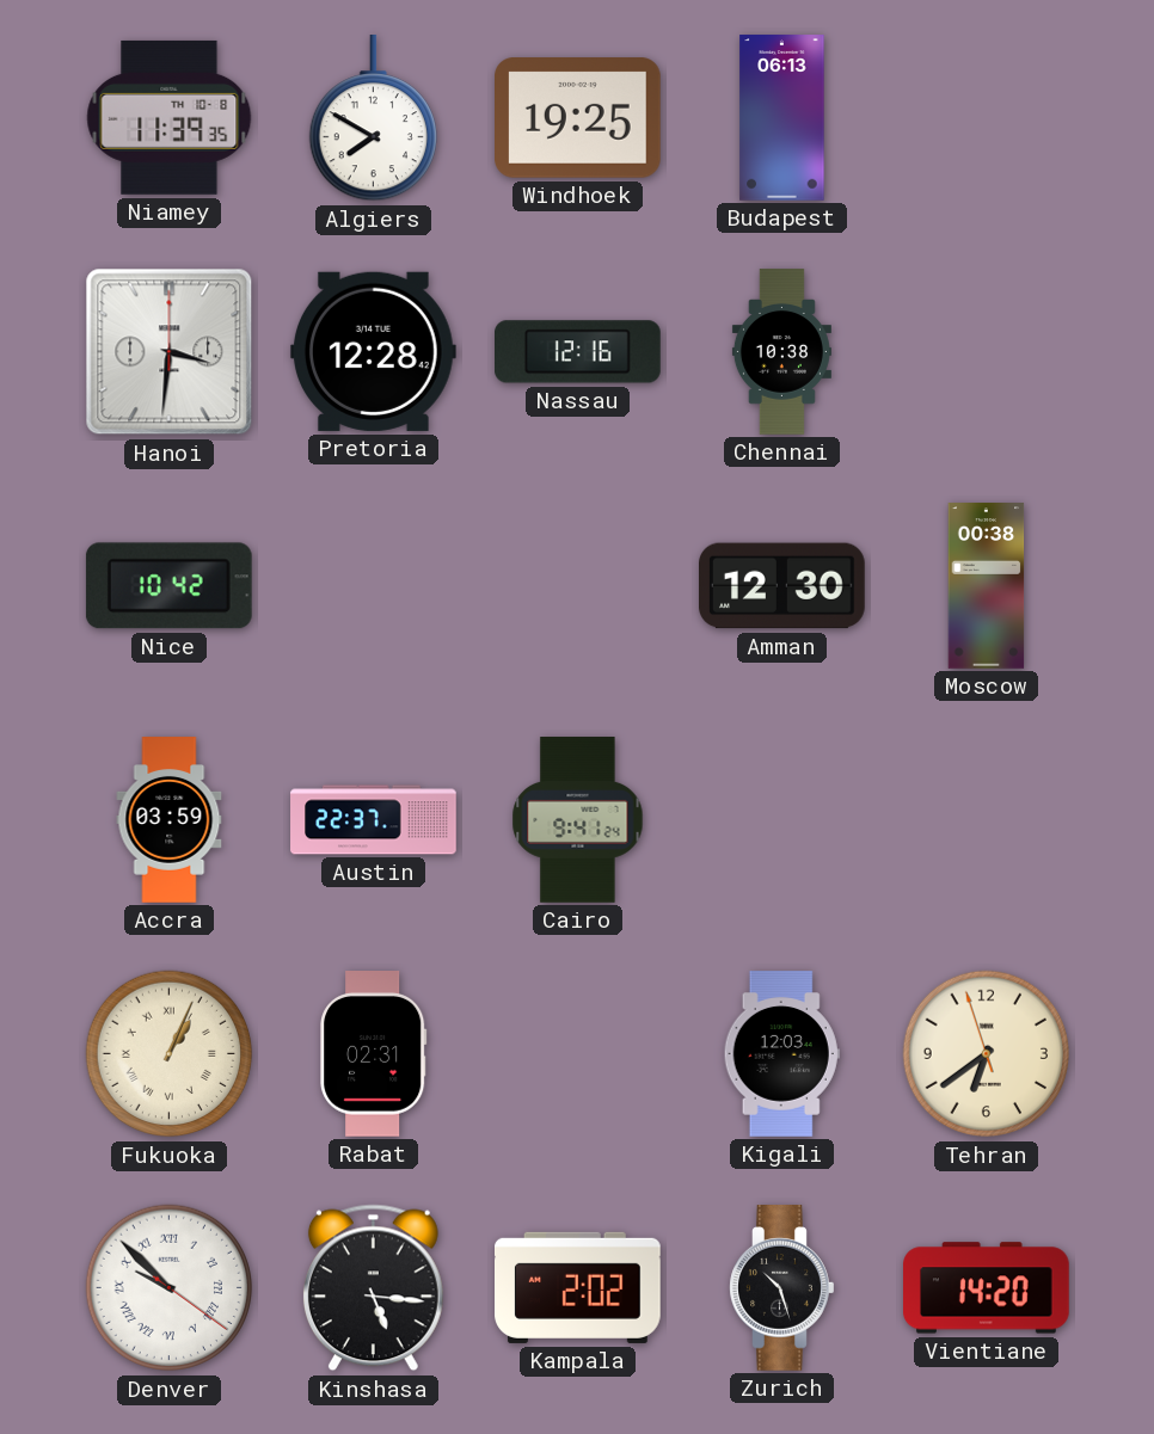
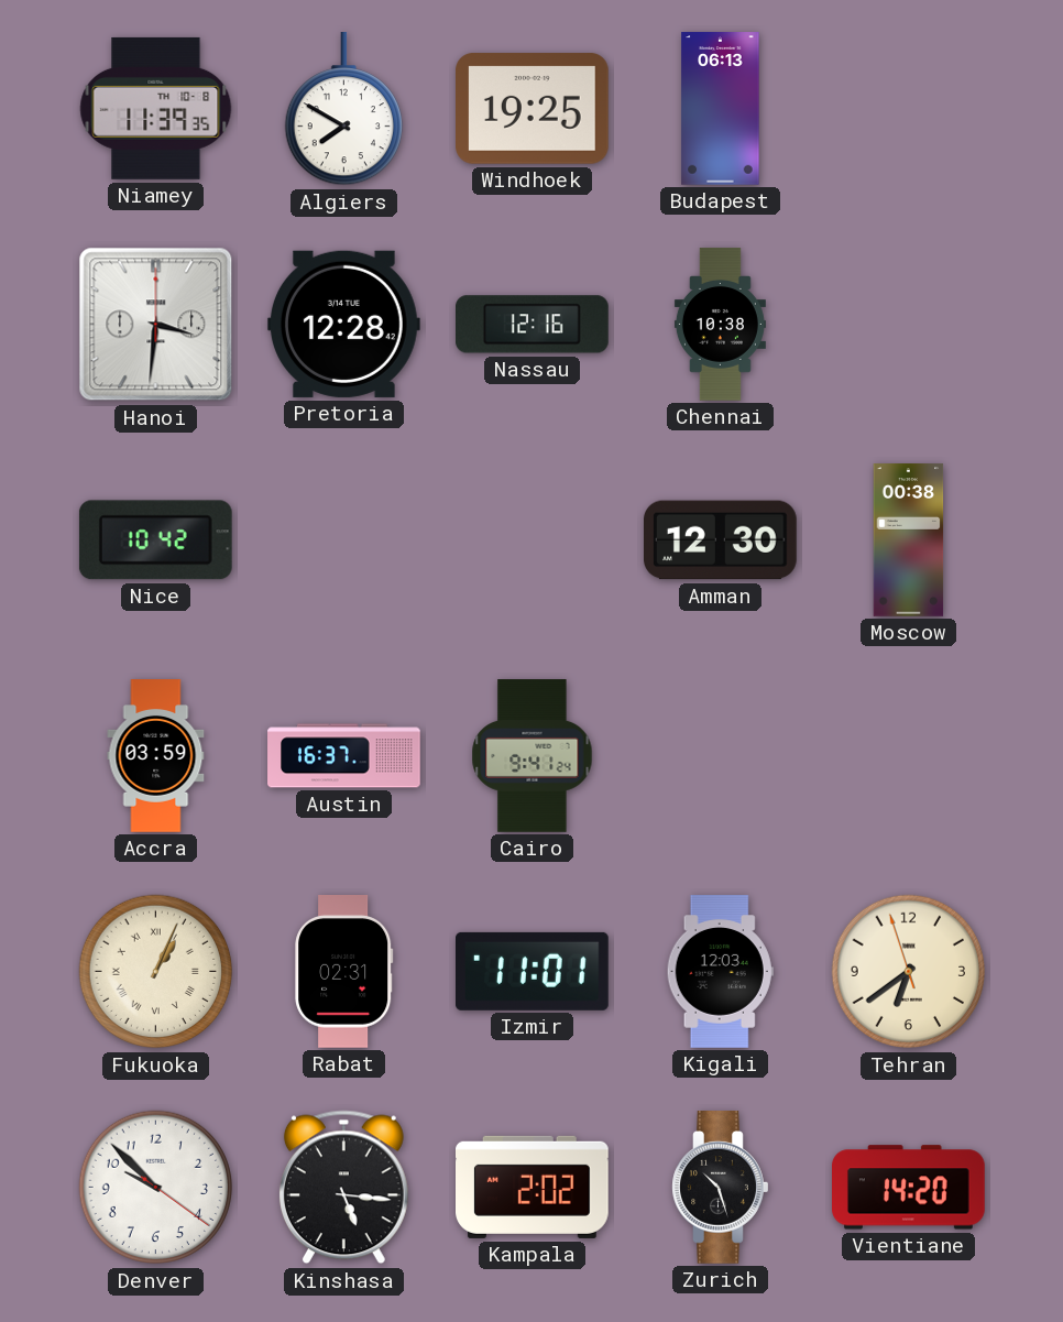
Austin: 22:37 -> 16:37 (344, 756)
Izmir: none -> 11:01 (533, 971)
Denver numerals: Roman -> Arabic (156, 1188)
